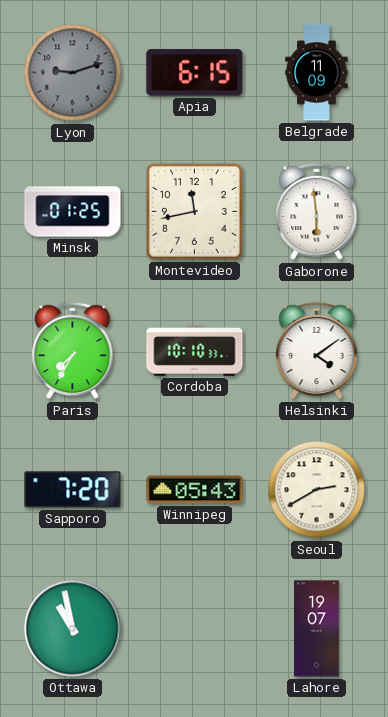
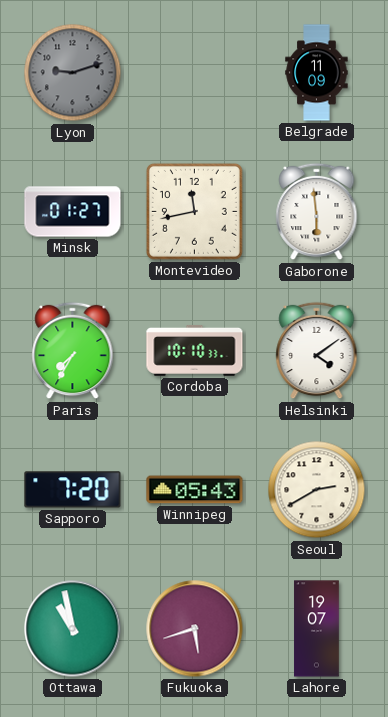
Apia: 6:15 -> none (195, 73)
Minsk: 01:25 -> 01:27 (73, 212)
Fukuoka: none -> 5:42 (195, 629)
